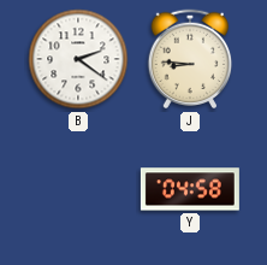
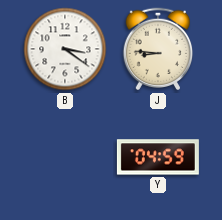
B: 2:21 -> 3:21 (65, 49)
Y: 04:58 -> 04:59 (158, 157)
